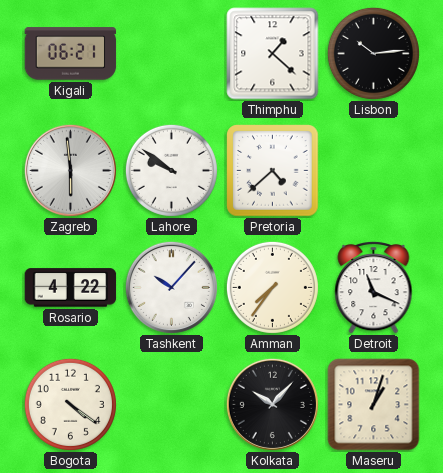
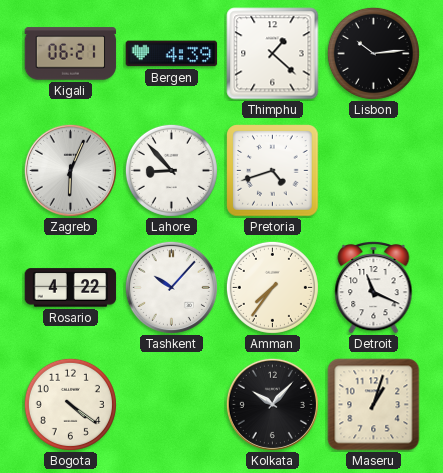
Bergen: none -> 4:39 (172, 54)
Zagreb: 5:59 -> 6:04 (70, 170)
Lahore: 9:51 -> 8:53 (171, 170)
Pretoria: 4:38 -> 4:42 (273, 171)
